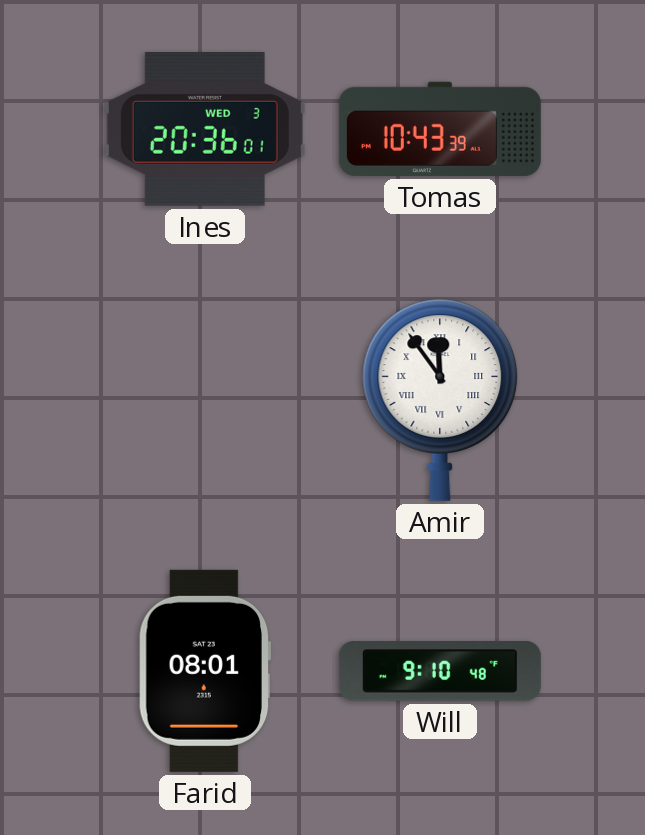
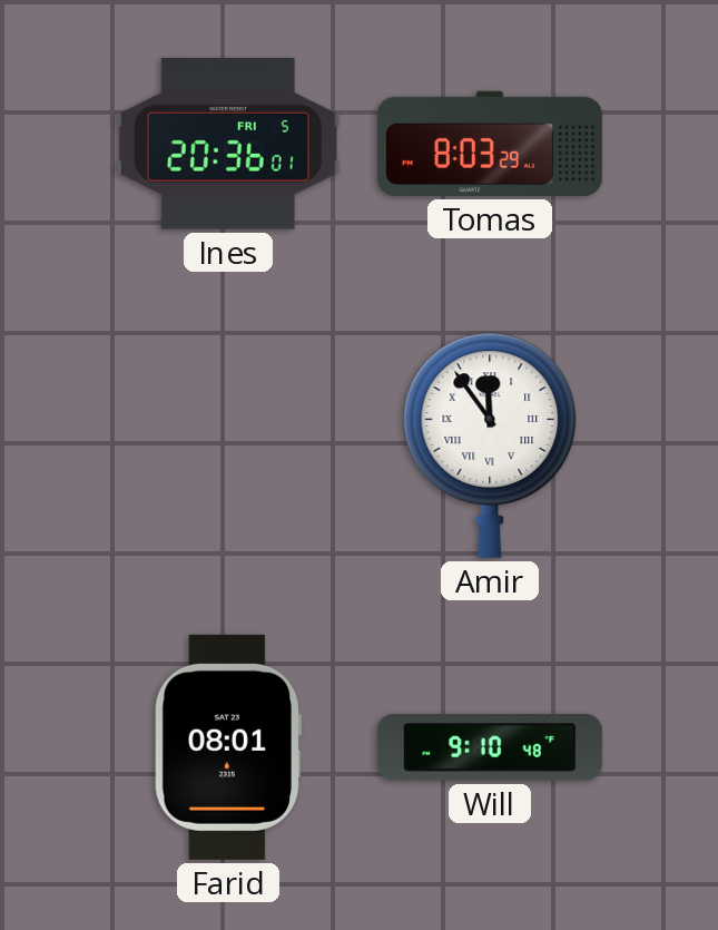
Ines date: WED 3 -> FRI 5 (228, 145)
Tomas: 10:43 -> 8:03 (490, 144)
